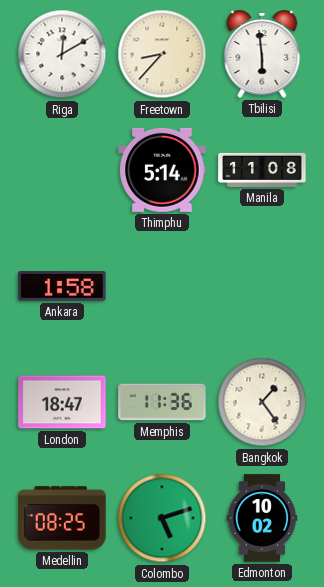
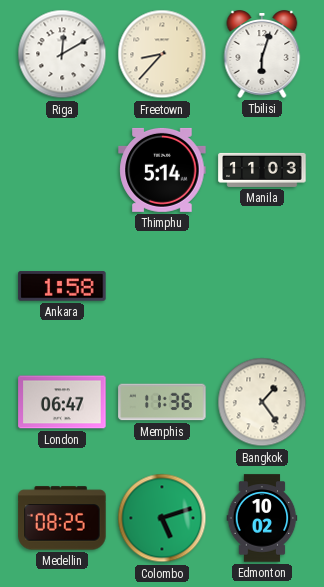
Tbilisi: 5:59 -> 6:03 (262, 54)
Manila: 11:08 -> 11:03 (262, 170)
London: 18:47 -> 06:47 (62, 402)
